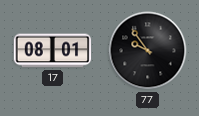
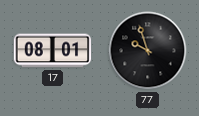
77: 9:54 -> 9:57 (148, 51)
